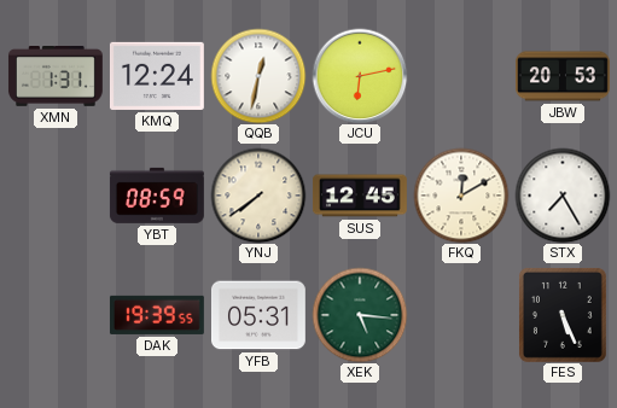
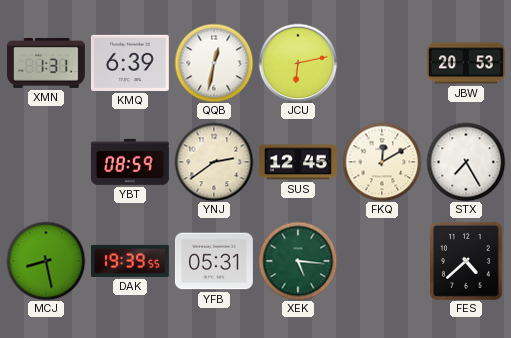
KMQ: 12:24 -> 6:39 (130, 63)
YNJ: 7:39 -> 2:39 (214, 162)
MCJ: none -> 8:28 (46, 261)
FES: 5:26 -> 4:38 (466, 261)
